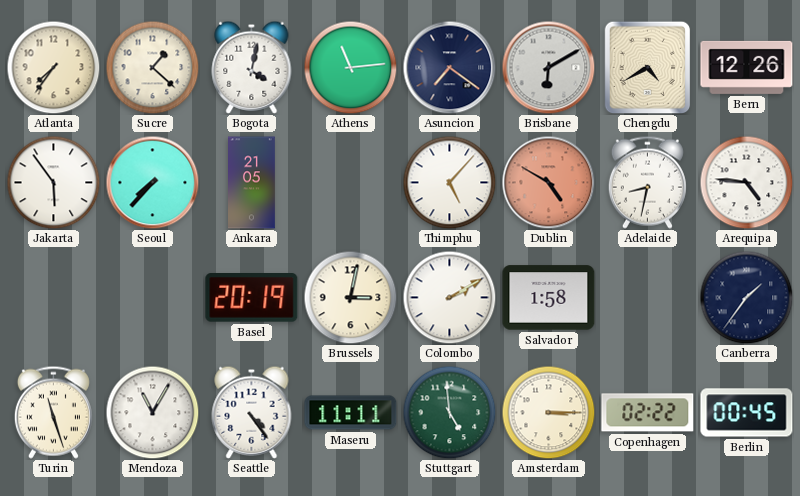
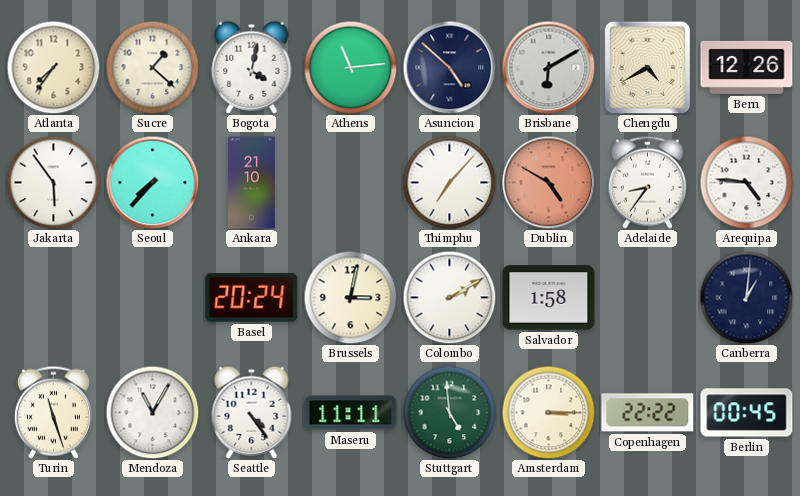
Asuncion: 7:21 -> 4:52 (449, 67)
Ankara: 21:05 -> 21:10 (252, 183)
Thimphu: 5:07 -> 7:07 (449, 182)
Adelaide: 8:32 -> 8:36 (647, 182)
Basel: 20:19 -> 20:24 (252, 298)
Canberra: 1:36 -> 1:01 (746, 297)
Copenhagen: 02:22 -> 22:22 (648, 413)
